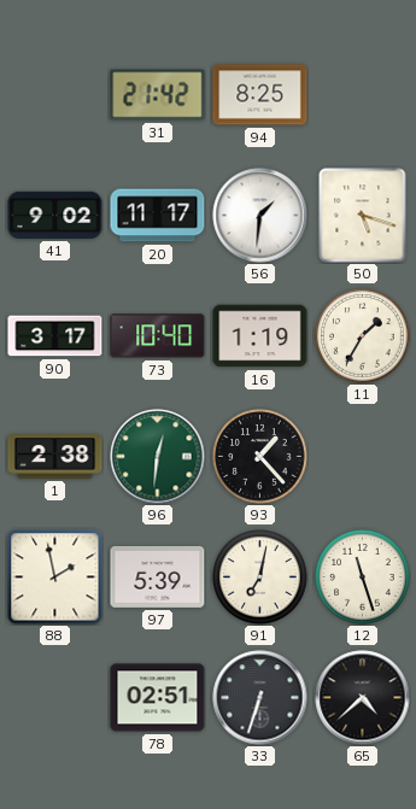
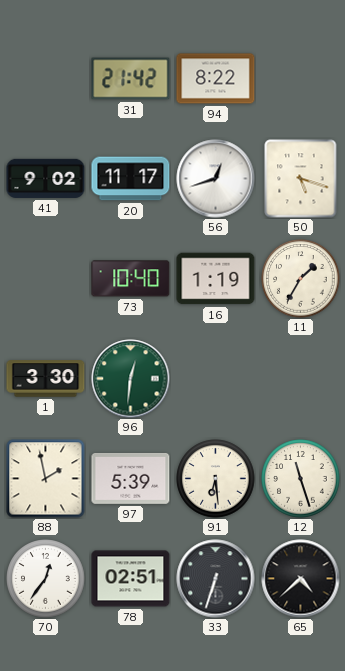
94: 8:25 -> 8:22 (216, 79)
56: 1:31 -> 12:42 (216, 179)
90: 3:17 -> none (55, 336)
1: 2:38 -> 3:30 (46, 379)
93: 1:23 -> none (260, 457)
91: 7:02 -> 6:29 (216, 479)
70: none -> 12:36 (46, 579)
